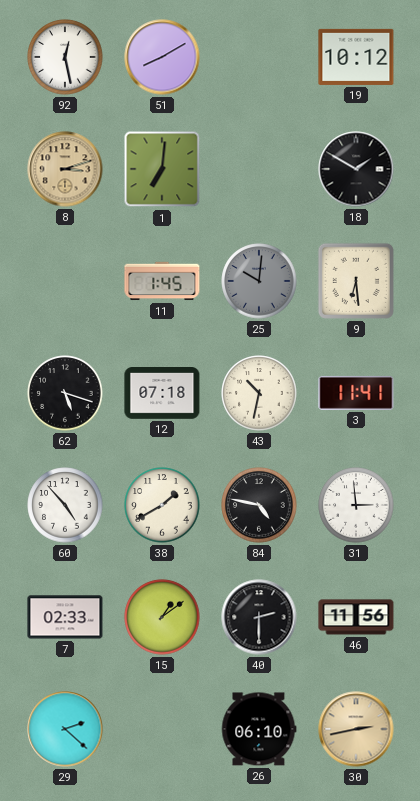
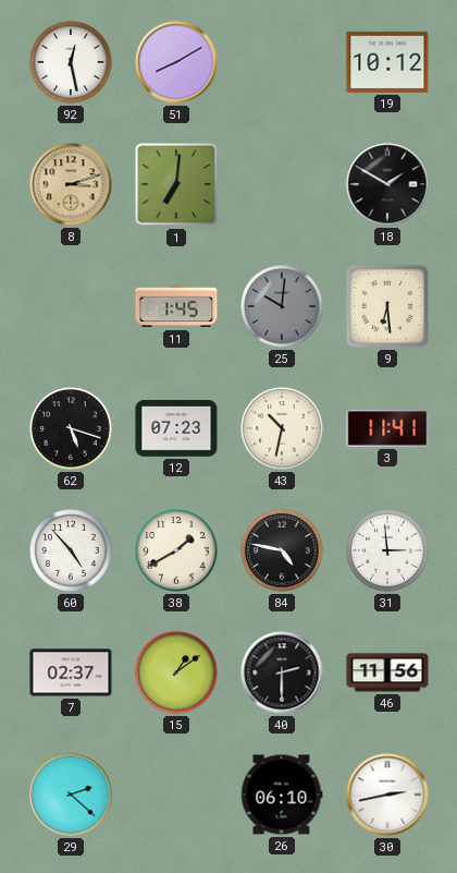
12: 07:18 -> 07:23 (176, 429)
7: 02:33 -> 02:37 (71, 672)
30 dial: champagne -> white (387, 795)
